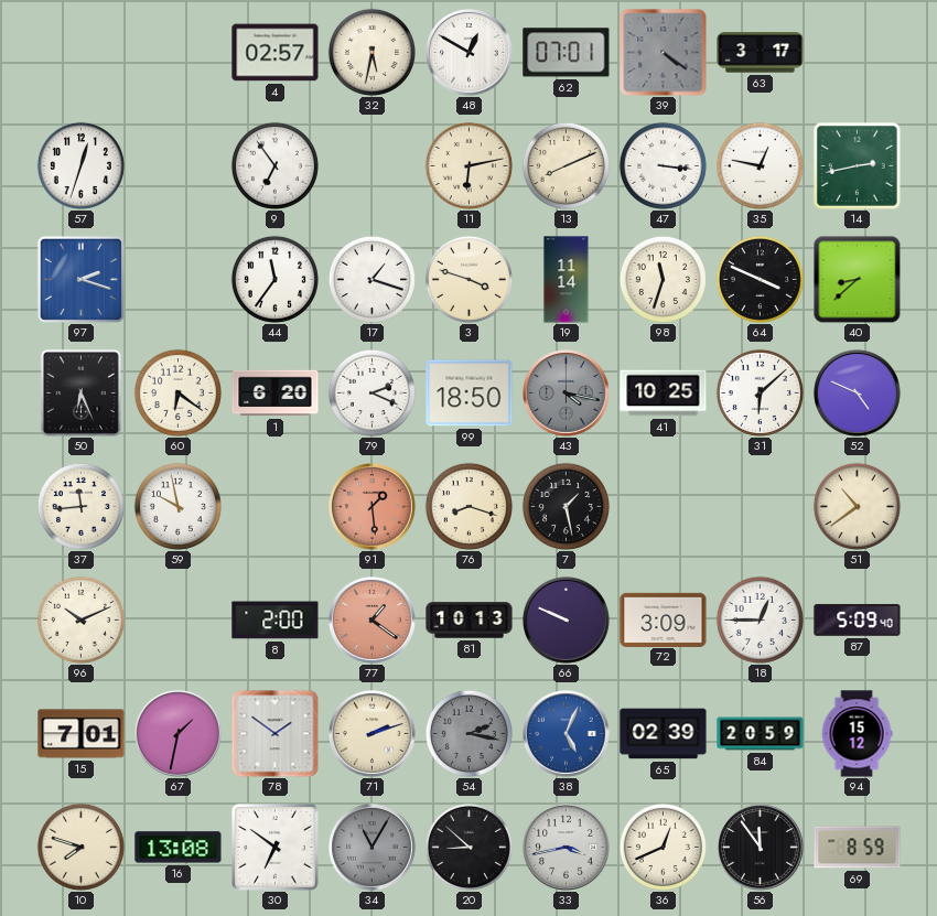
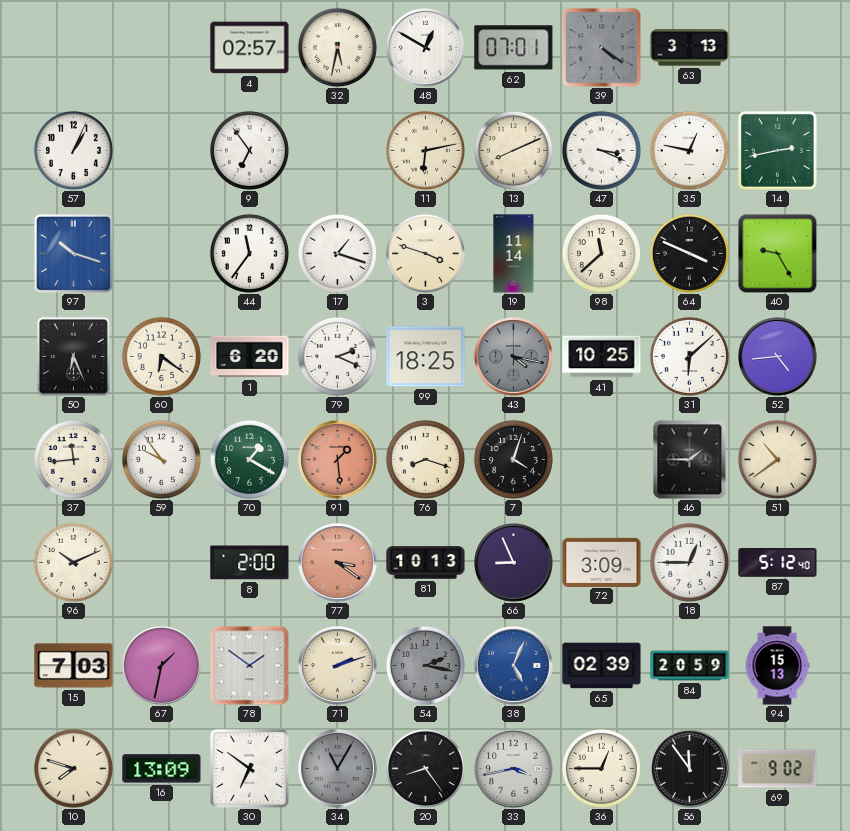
63: 3:17 -> 3:13 (690, 48)
57: 12:33 -> 1:04 (73, 150)
47: 3:16 -> 3:19 (601, 150)
97: 2:18 -> 10:18 (73, 253)
98: 11:33 -> 11:38 (601, 253)
40: 8:38 -> 9:25 (777, 253)
99: 18:50 -> 18:25 (426, 357)
52: 4:49 -> 4:44 (778, 357)
59: 9:58 -> 9:54 (161, 459)
70: none -> 1:20 (249, 459)
7: 1:28 -> 4:03 (513, 459)
46: none -> 1:45 (690, 459)
77: 1:21 -> 3:21 (338, 563)
66: 9:49 -> 8:56 (514, 563)
87: 5:09 -> 5:12 (778, 562)
15: 7:01 -> 7:03 (74, 666)
94: 15:12 -> 15:13 (777, 666)
16: 13:08 -> 13:09 (162, 769)
20: 8:52 -> 8:24 (425, 768)
36: 12:41 -> 12:45 (601, 768)
69: 8:59 -> 9:02 (778, 769)
